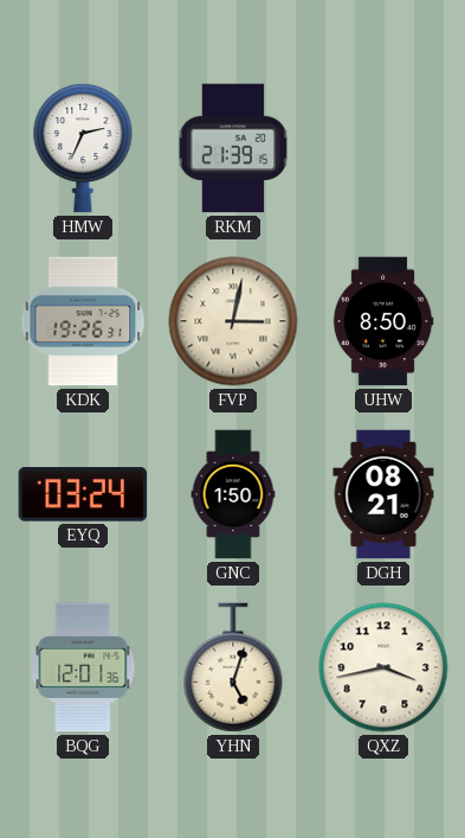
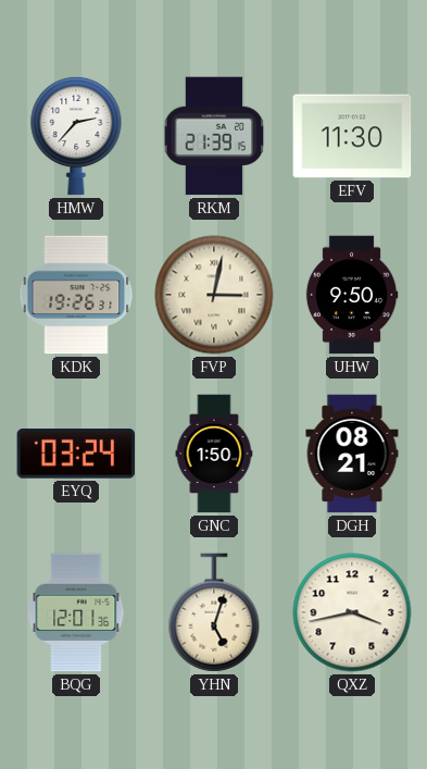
HMW: 2:34 -> 2:37 (76, 136)
EFV: none -> 11:30 (352, 136)
UHW: 8:50 -> 9:50 (352, 295)
